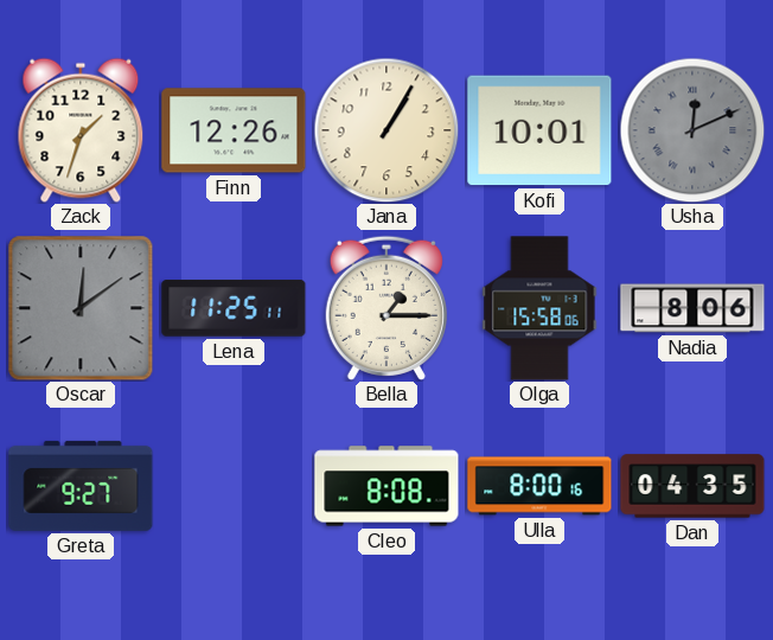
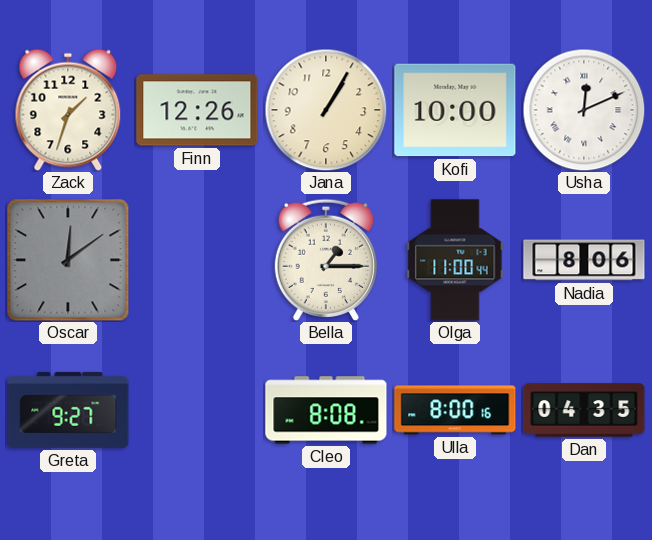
Kofi: 10:01 -> 10:00 (455, 110)
Usha dial: grey -> white (584, 110)
Lena: 11:25 -> none (234, 308)
Olga: 15:58 -> 11:00 (455, 260)
